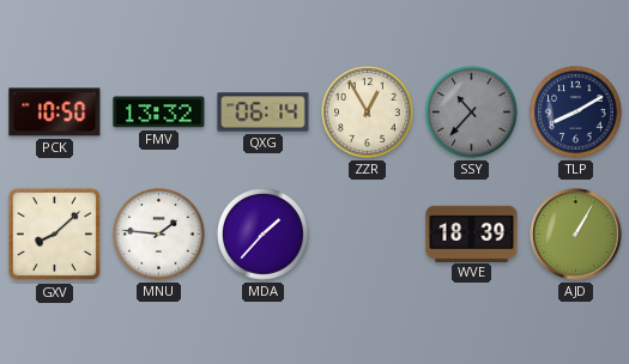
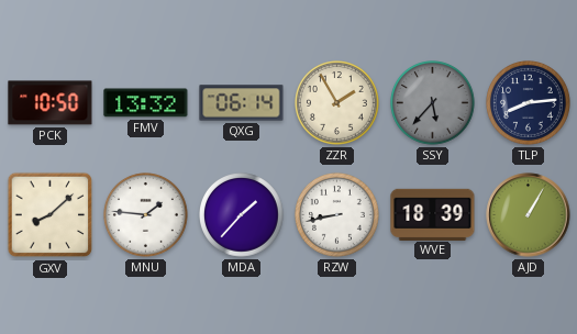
ZZR: 12:55 -> 1:55 (337, 103)
SSY: 10:37 -> 5:37 (433, 103)
TLP: 8:10 -> 8:14 (529, 103)
RZW: none -> 8:43 (337, 215)
